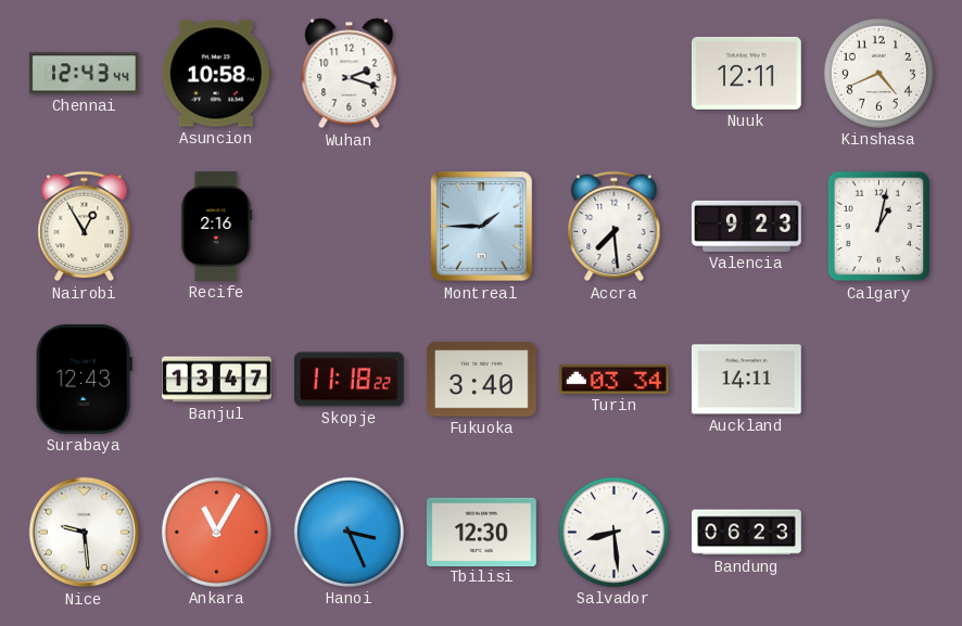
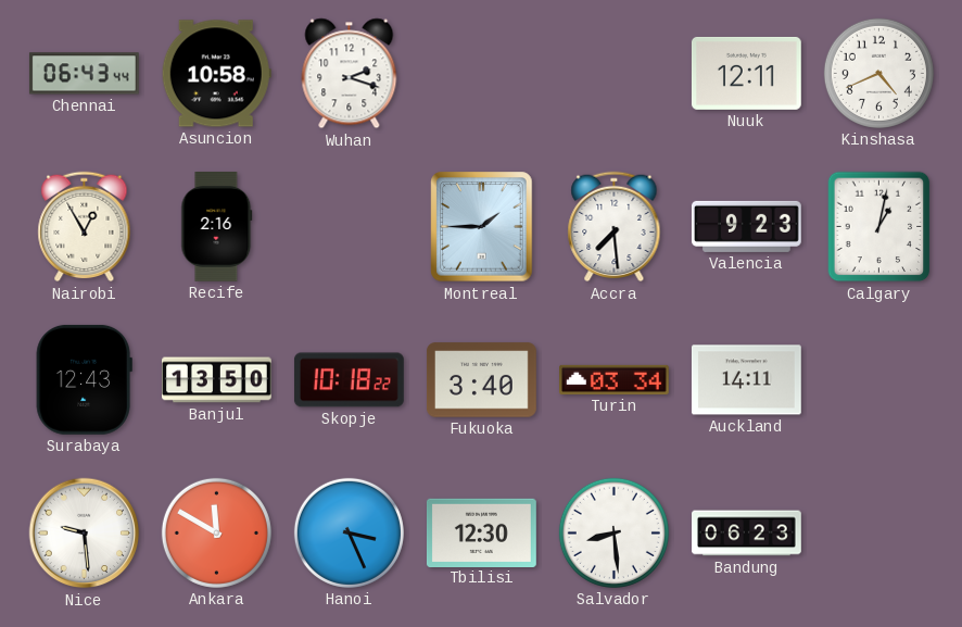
Chennai: 12:43 -> 06:43 (84, 74)
Banjul: 13:47 -> 13:50 (217, 380)
Skopje: 11:18 -> 10:18 (349, 380)
Ankara: 11:05 -> 11:50 (216, 532)
